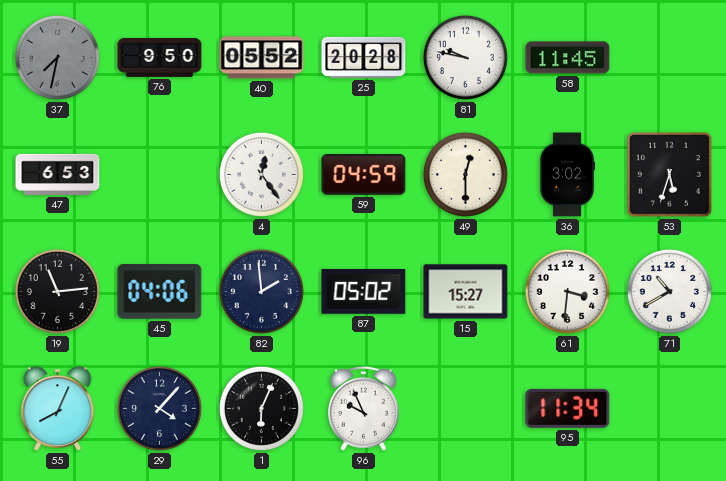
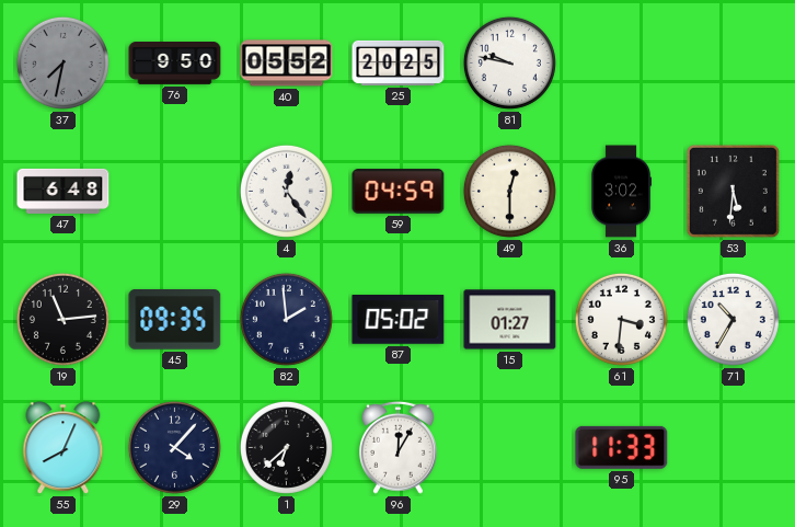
25: 20:28 -> 20:25 (399, 62)
58: 11:45 -> none (568, 58)
47: 6:53 -> 6:48 (64, 191)
53: 5:33 -> 5:31 (733, 191)
45: 04:06 -> 09:35 (175, 320)
15: 15:27 -> 01:27 (510, 320)
71: 10:40 -> 10:35 (733, 319)
1: 6:04 -> 6:38 (286, 447)
96: 9:56 -> 12:05 (399, 447)
95: 11:34 -> 11:33 (622, 447)
